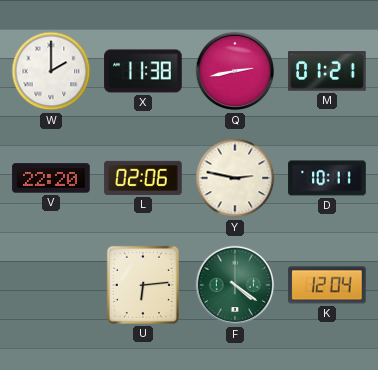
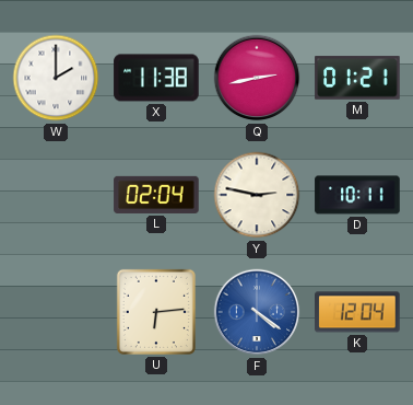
V: 22:20 -> none (51, 178)
L: 02:06 -> 02:04 (156, 195)
F dial: green -> blue (257, 312)
